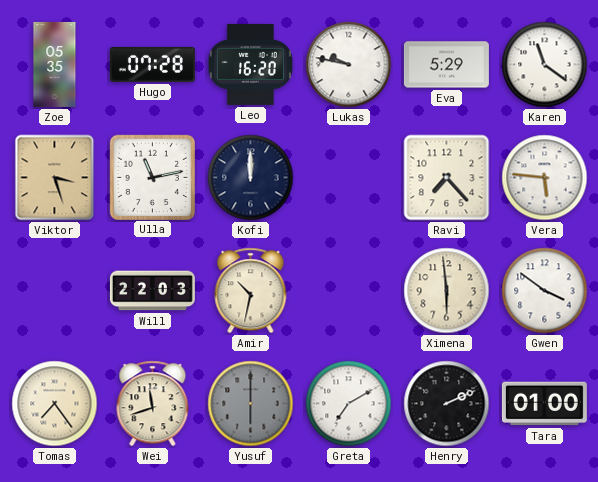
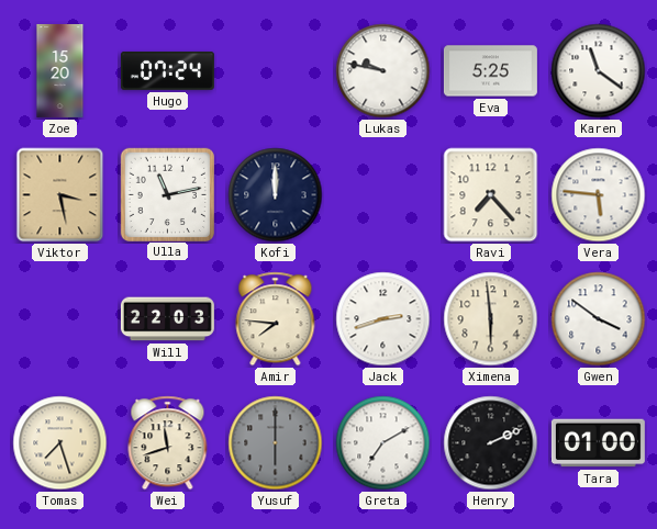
Zoe: 05:35 -> 15:20 (60, 70)
Hugo: 07:28 -> 07:24 (167, 70)
Leo: 16:20 -> none (250, 64)
Eva: 5:29 -> 5:25 (490, 71)
Viktor: 3:27 -> 3:28 (60, 195)
Amir: 10:32 -> 7:46 (276, 319)
Jack: none -> 2:42 (383, 319)
Tomas: 7:24 -> 7:27 (60, 443)
